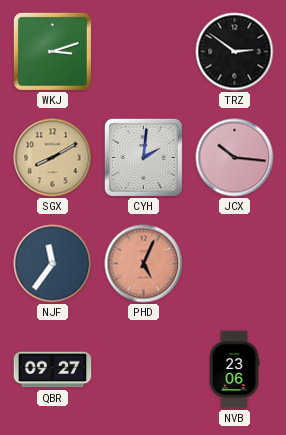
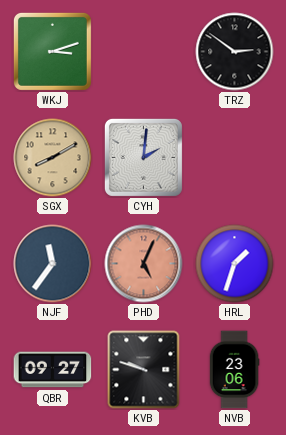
JCX: 10:16 -> none (235, 158)
HRL: none -> 1:33 (235, 264)
KVB: none -> 9:48 (144, 370)
